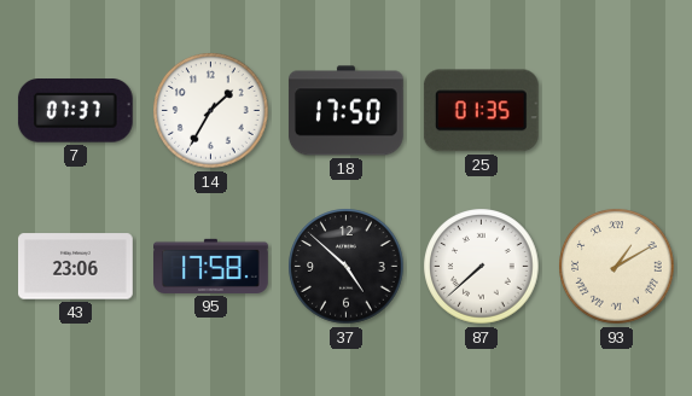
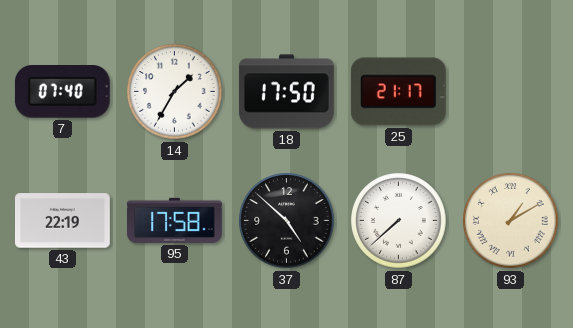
7: 07:37 -> 07:40 (62, 92)
25: 01:35 -> 21:17 (398, 92)
43: 23:06 -> 22:19 (63, 221)
